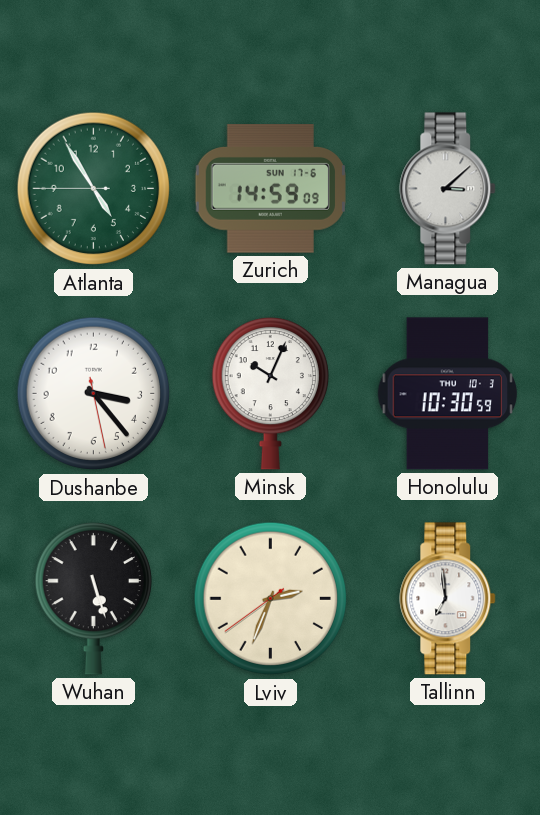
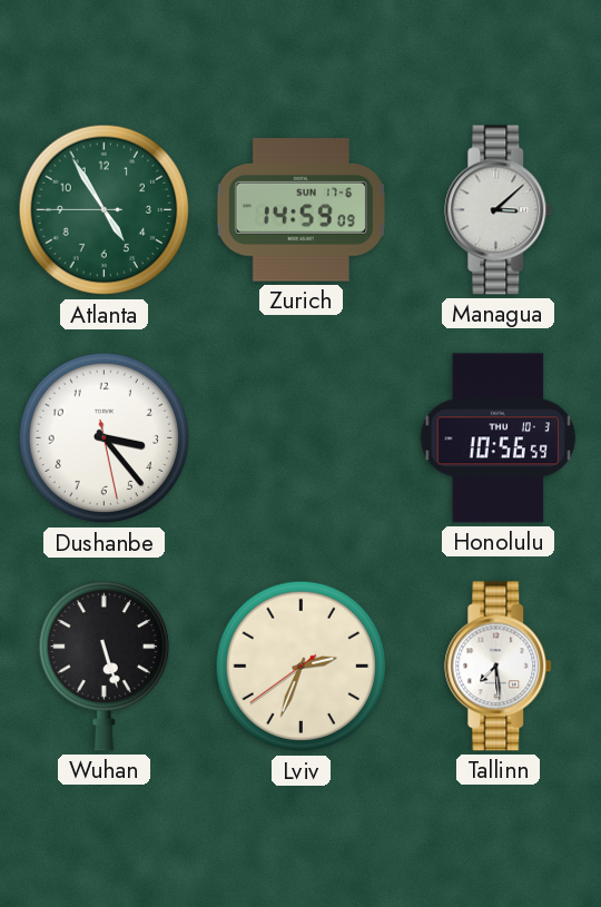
Minsk: 10:04 -> none (270, 393)
Honolulu: 10:30 -> 10:56 (499, 438)
Tallinn: 6:59 -> 7:29 (499, 667)
